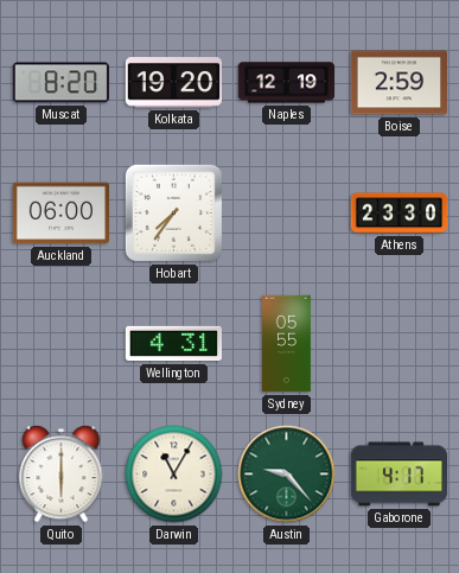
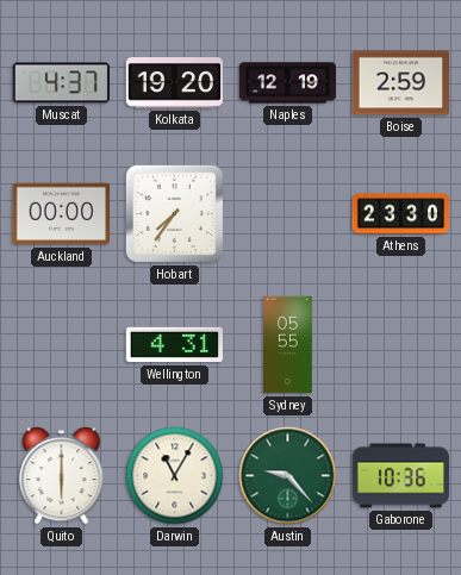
Muscat: 8:20 -> 4:37 (61, 83)
Auckland: 06:00 -> 00:00 (61, 214)
Gaborone: 4:17 -> 10:36 (400, 476)
